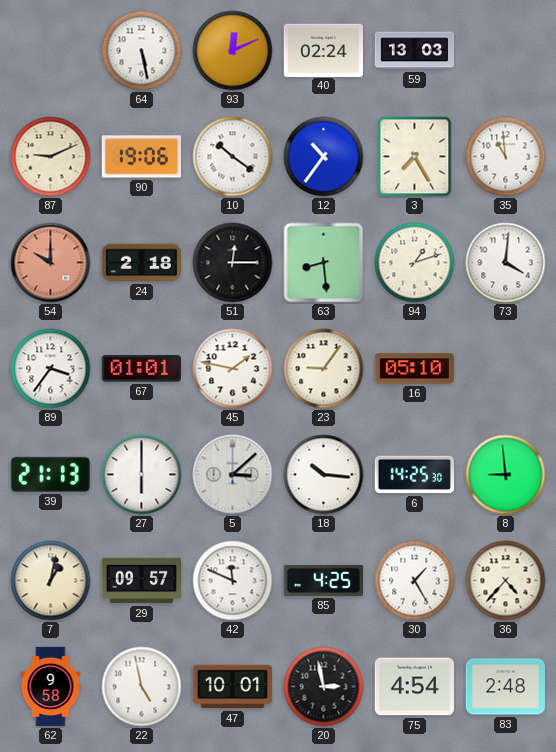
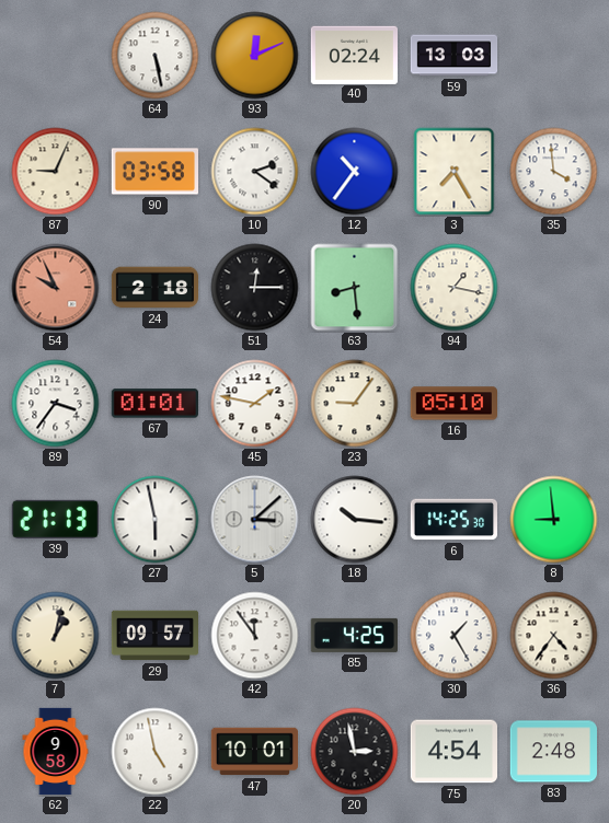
87: 9:11 -> 9:04 (56, 172)
90: 19:06 -> 03:58 (154, 172)
10: 10:21 -> 2:21 (255, 172)
35: 10:59 -> 3:59 (554, 172)
54: 10:00 -> 9:56 (56, 288)
94: 1:12 -> 1:17 (455, 288)
73: 4:01 -> none (506, 263)
27: 6:00 -> 5:58 (156, 520)
42: 11:49 -> 11:54 (255, 636)
36: 4:37 -> 4:36 (554, 636)
